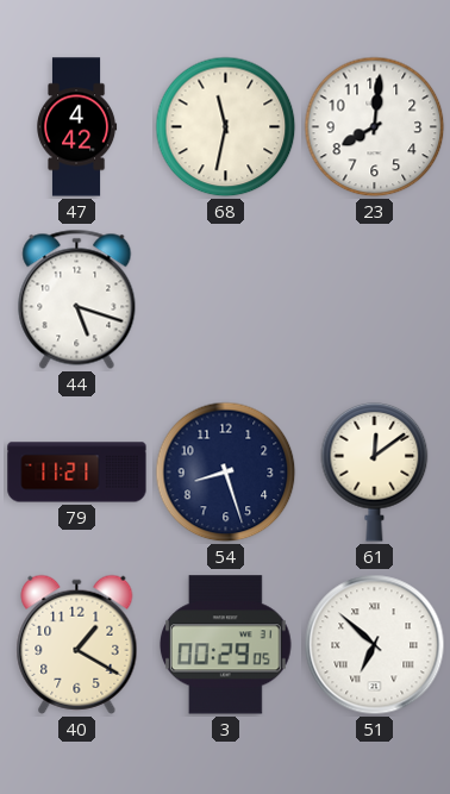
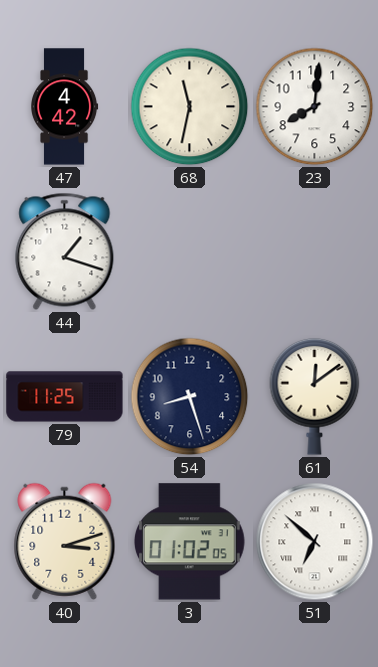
44: 5:18 -> 1:18 (65, 251)
79: 11:21 -> 11:25 (65, 397)
40: 1:20 -> 3:12 (65, 541)
3: 00:29 -> 01:02 (189, 542)
